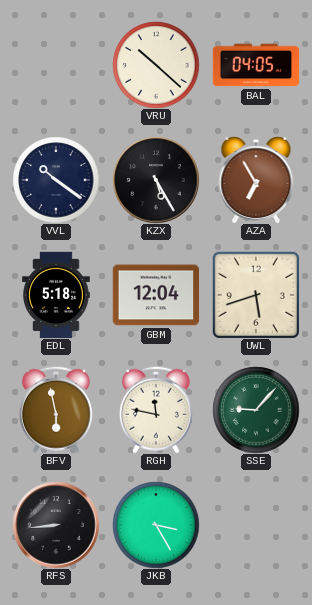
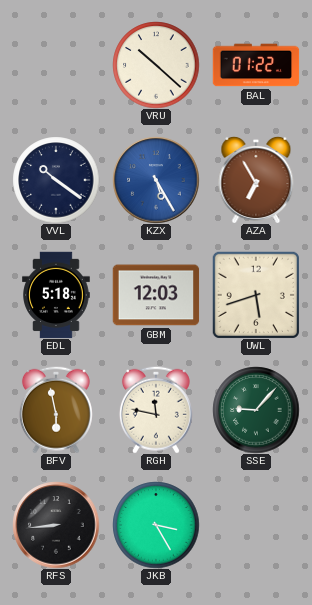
BAL: 04:05 -> 01:22 (256, 65)
KZX dial: black -> blue (156, 180)
GBM: 12:04 -> 12:03 (156, 295)
